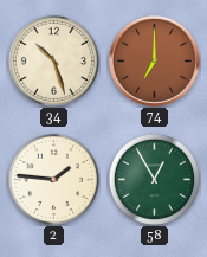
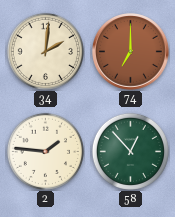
34: 10:27 -> 2:01 (45, 51)
58: 12:55 -> 12:53 (130, 151)
